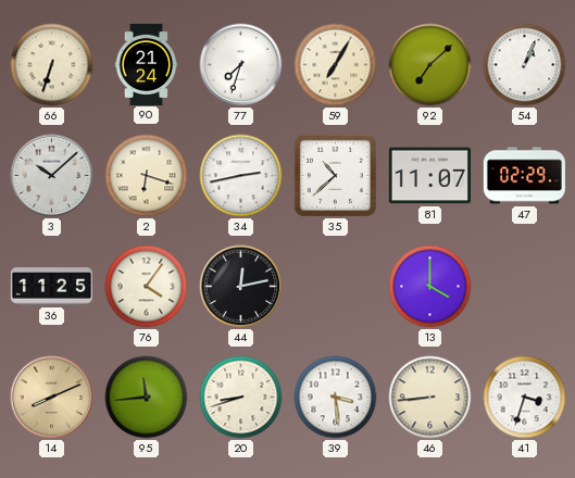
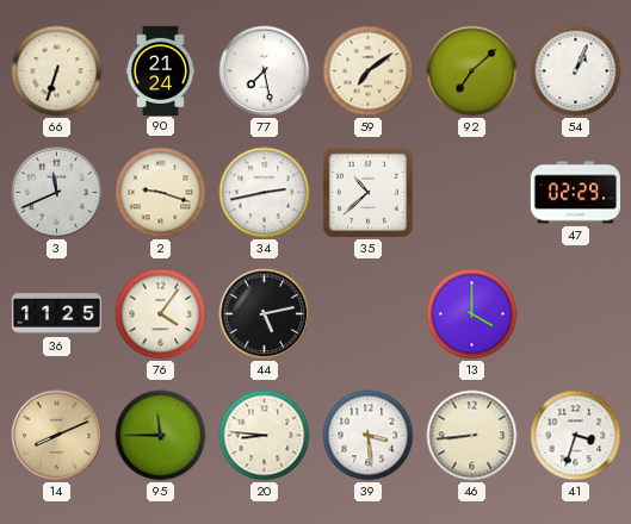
77: 7:33 -> 7:28 (265, 71)
59: 7:05 -> 7:09 (369, 71)
3: 10:08 -> 11:41 (57, 193)
2: 6:18 -> 9:18 (161, 193)
81: 11:07 -> none (429, 176)
44: 12:13 -> 5:13 (265, 314)
95: 11:44 -> 11:45 (161, 436)
20: 8:42 -> 8:46 (265, 436)
